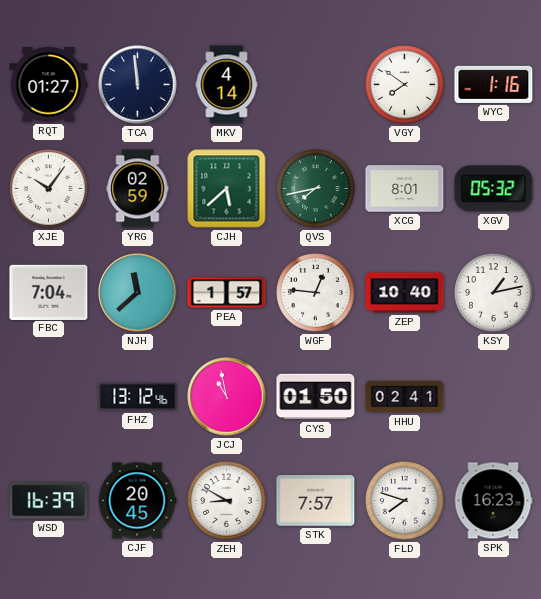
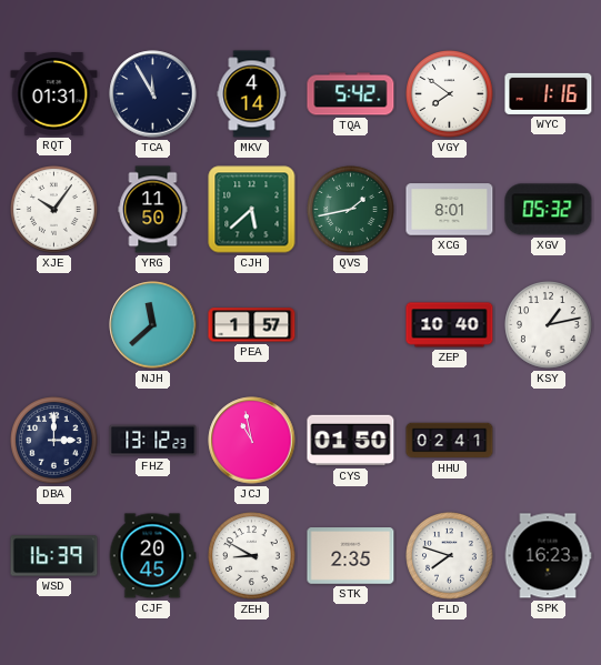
RQT: 01:27 -> 01:31 (54, 94)
TCA: 11:59 -> 11:55 (153, 94)
TQA: none -> 5:42 (351, 94)
YRG: 02:59 -> 11:50 (153, 210)
QVS: 7:43 -> 1:43 (351, 210)
FBC: 7:04 -> none (49, 292)
WGF: 12:46 -> none (316, 293)
DBA: none -> 3:00 (54, 441)
FHZ: 13:12:46 -> 13:12:23 (153, 441)
STK: 7:57 -> 2:35 (351, 556)
